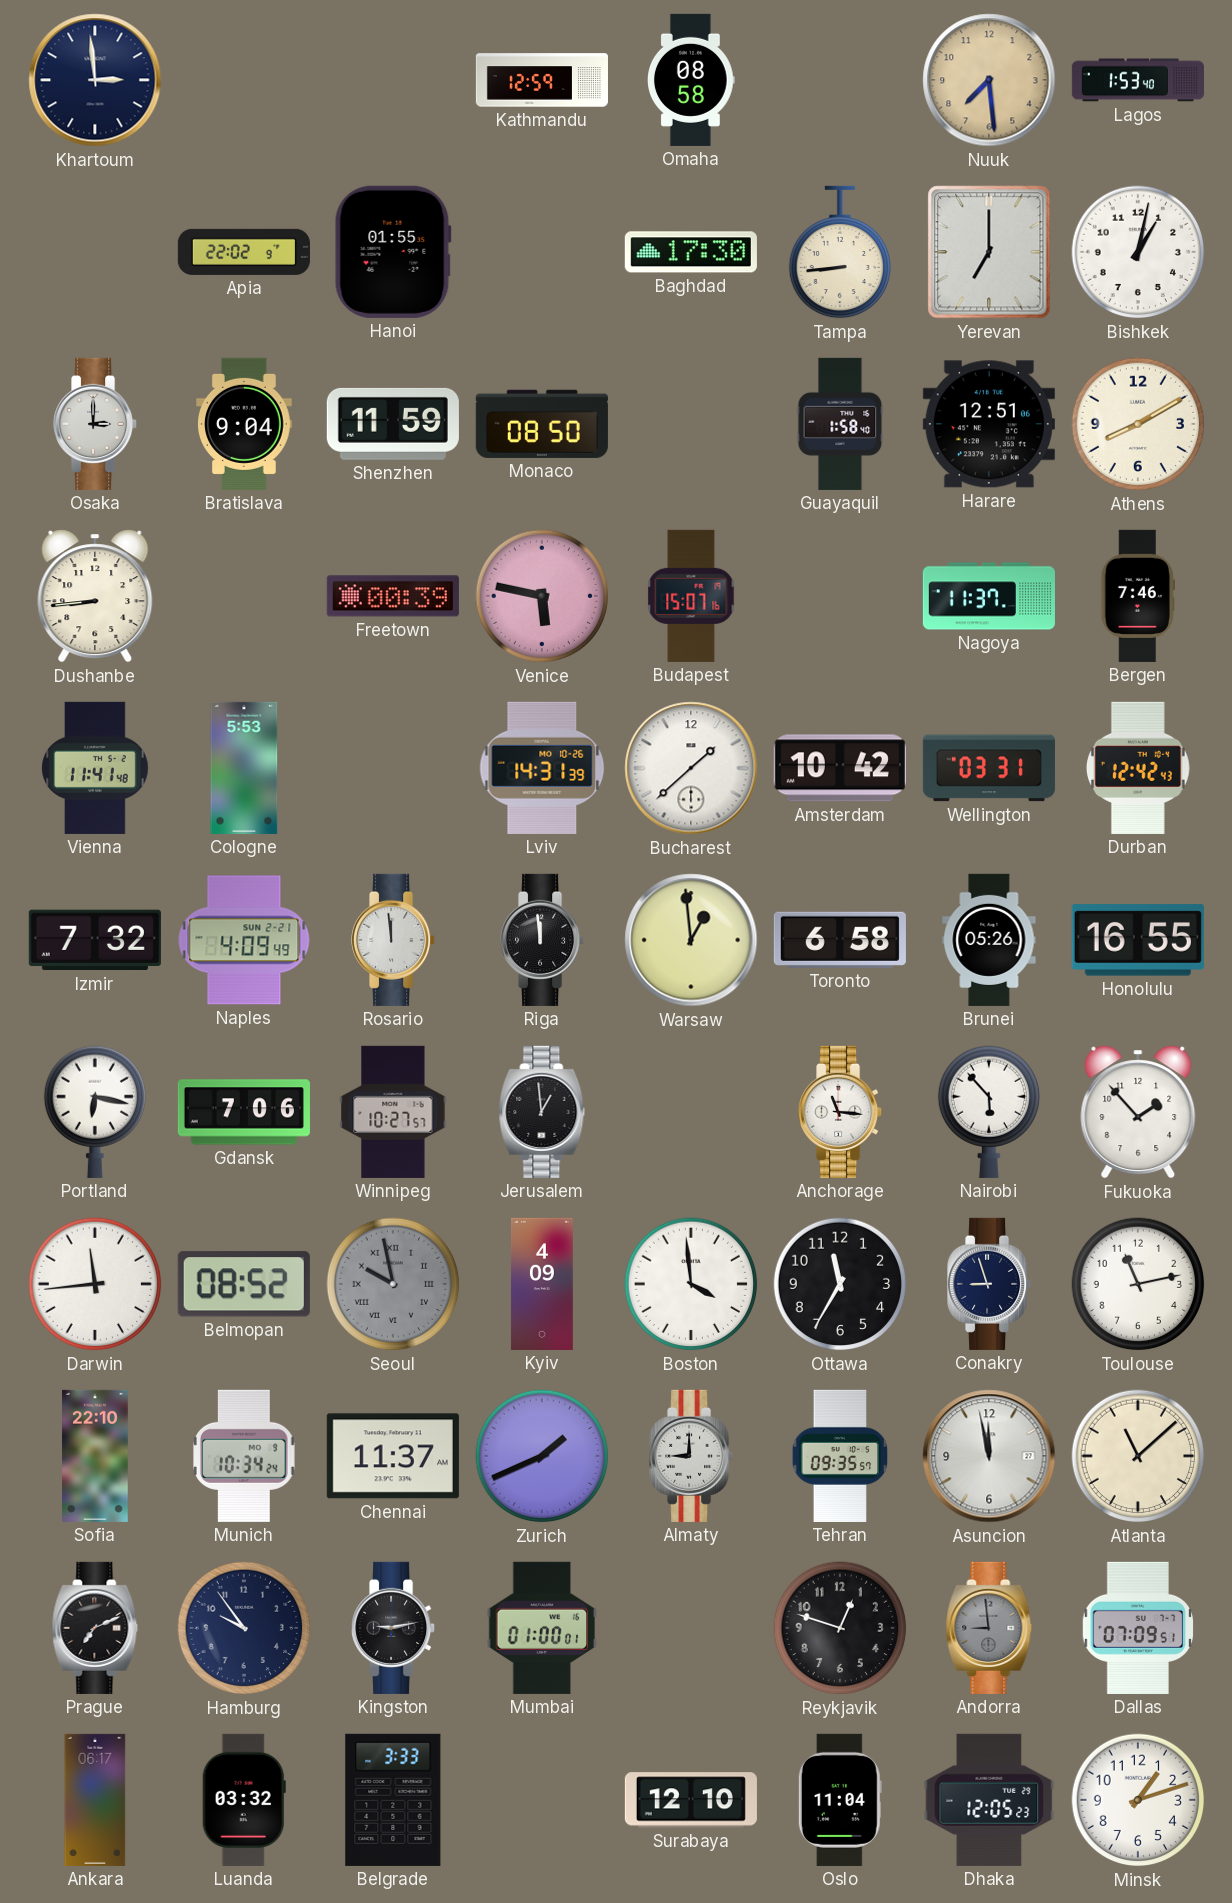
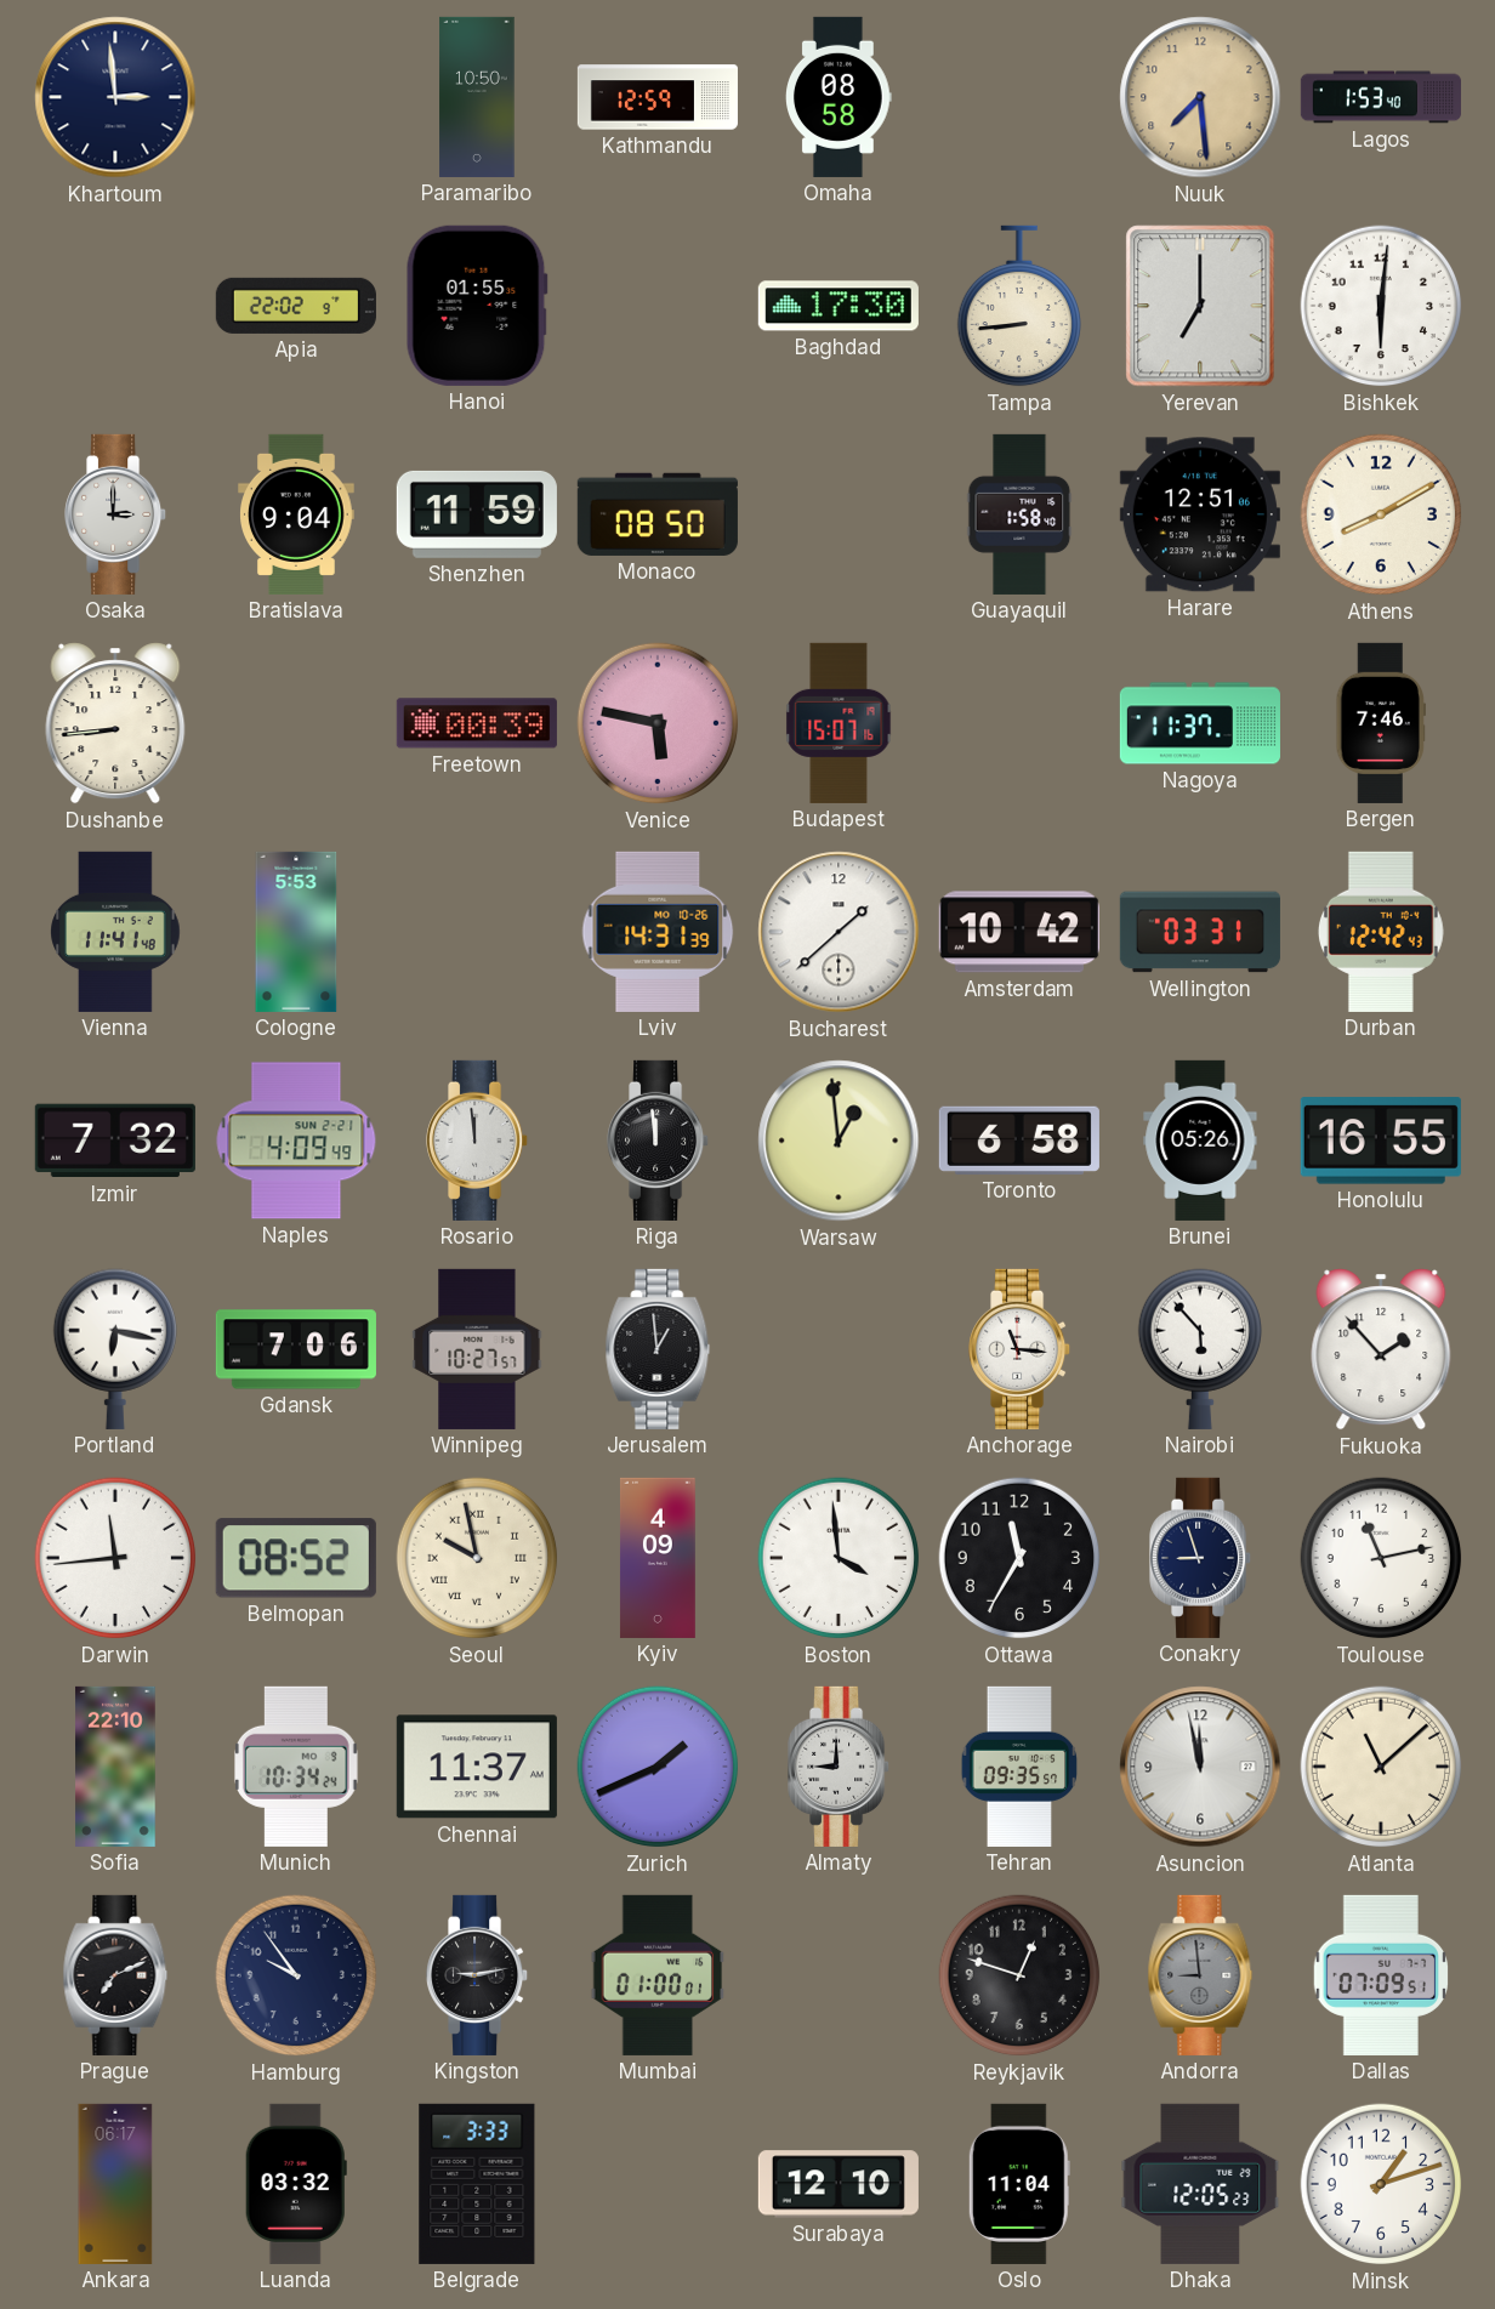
Paramaribo: none -> 10:50 (477, 97)
Bishkek: 1:02 -> 6:01 (1381, 306)
Seoul dial: grey -> cream (477, 1558)
